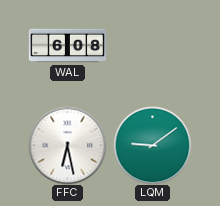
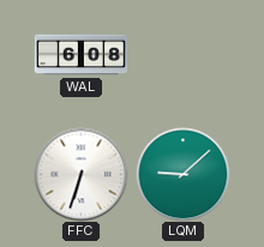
FFC: 6:28 -> 6:33 (80, 174)
LQM: 9:09 -> 9:08 (182, 174)
